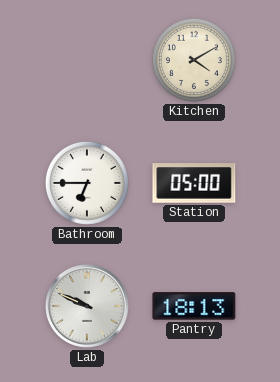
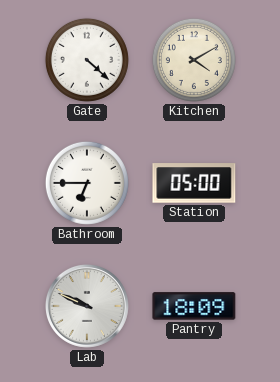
Gate: none -> 4:22 (87, 60)
Pantry: 18:13 -> 18:09 (194, 306)
